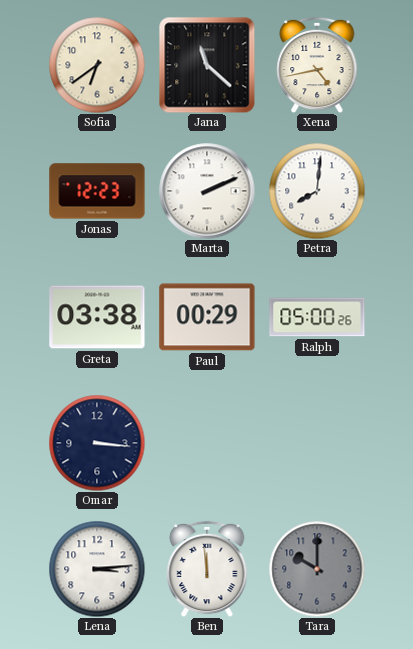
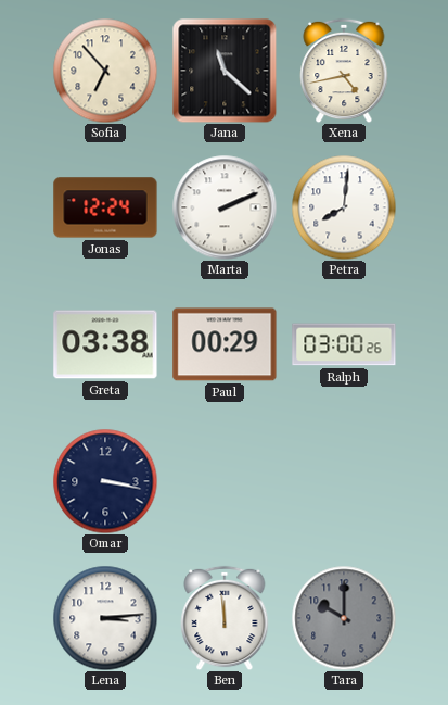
Sofia: 6:39 -> 6:53 (105, 71)
Jonas: 12:23 -> 12:24 (105, 207)
Ralph: 05:00 -> 03:00 (344, 344)
Omar: 3:16 -> 3:17 (105, 481)
